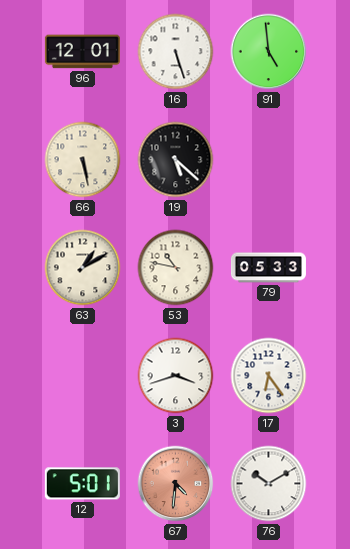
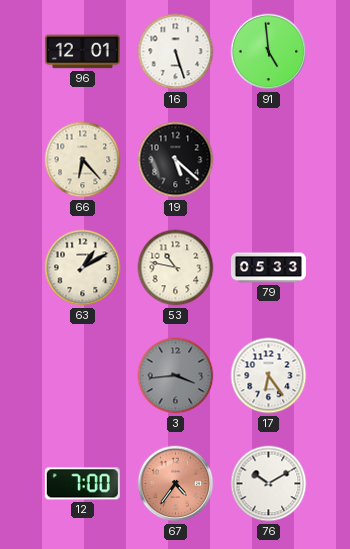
66: 5:28 -> 6:23 (83, 160)
3: 3:42 -> 3:44 (176, 376)
3 dial: white -> grey (176, 376)
12: 5:01 -> 7:00 (82, 484)
67: 4:31 -> 4:36 (176, 484)
